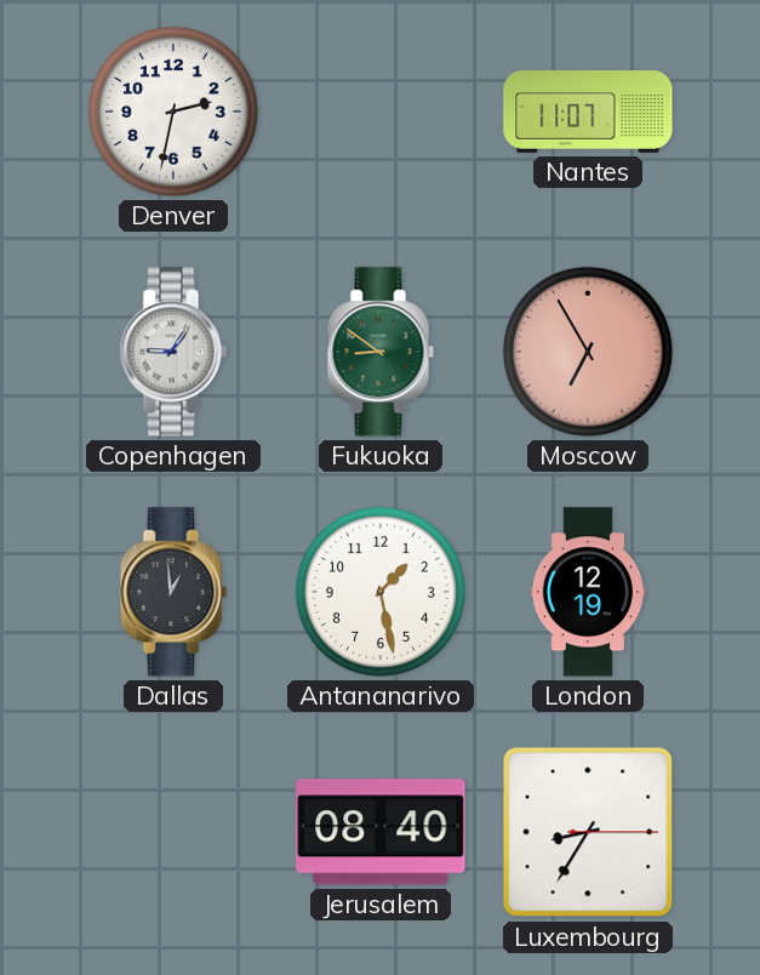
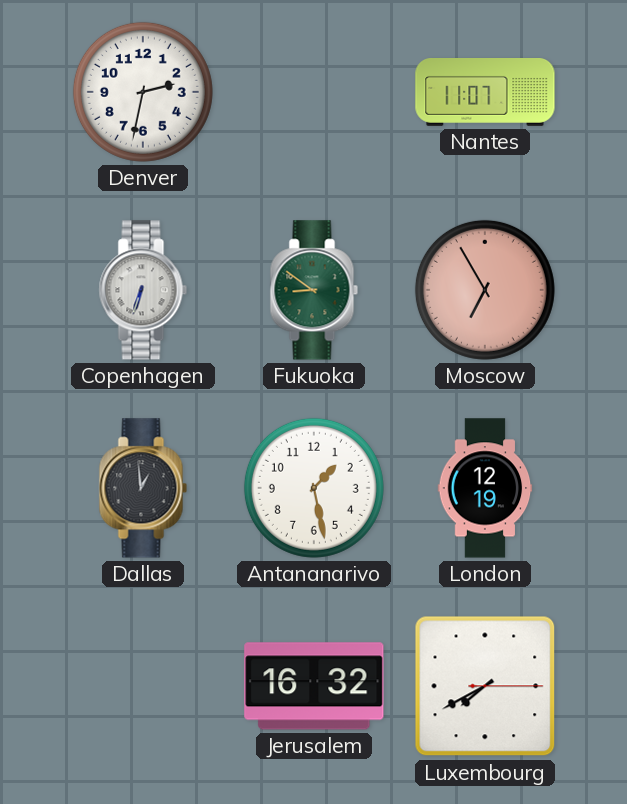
Copenhagen: 9:06 -> 6:33 (143, 290)
Jerusalem: 08:40 -> 16:32 (314, 686)
Luxembourg: 8:35 -> 7:40 (485, 686)
